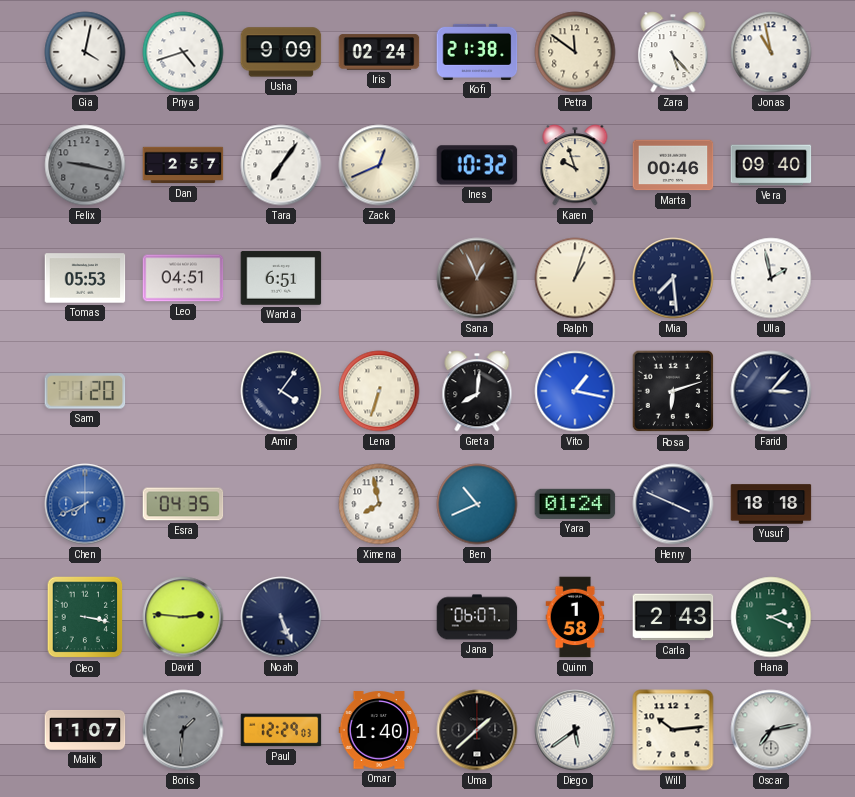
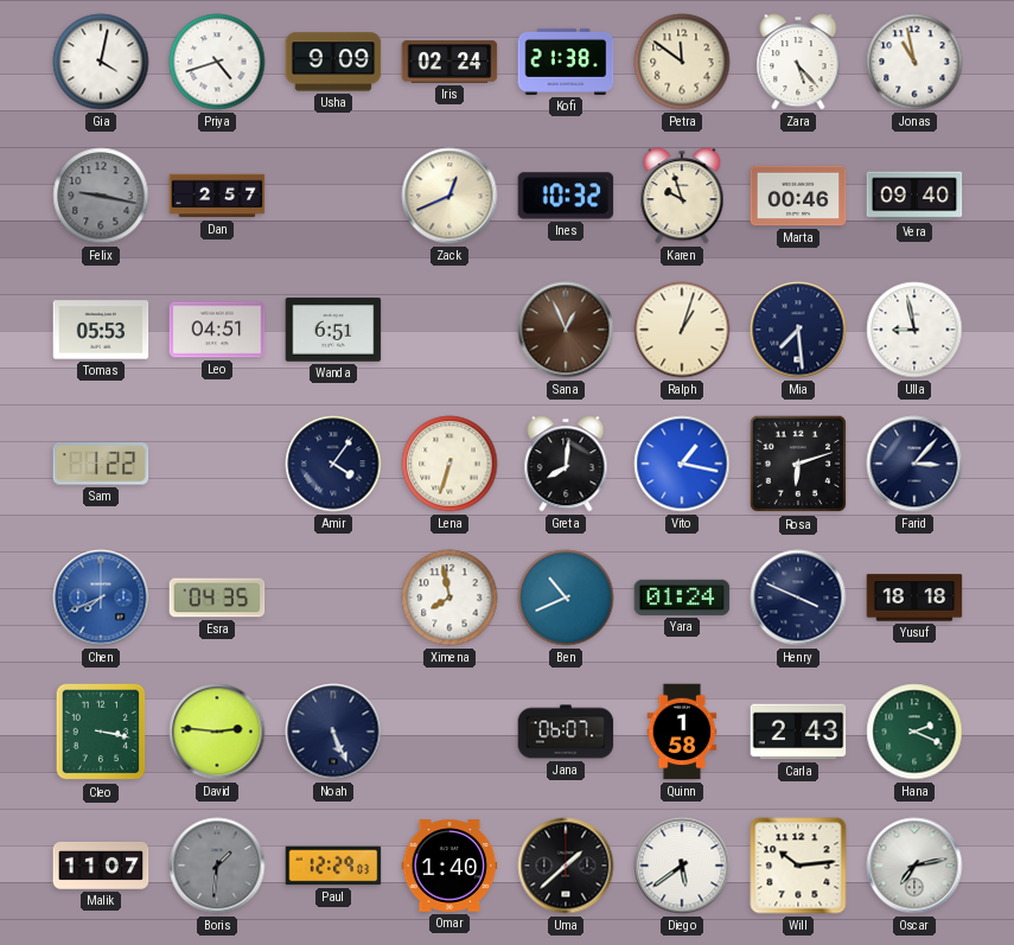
Tara: 7:06 -> none (281, 165)
Ulla: 1:58 -> 8:58 (914, 330)
Sam: 1:20 -> 1:22 (101, 464)
